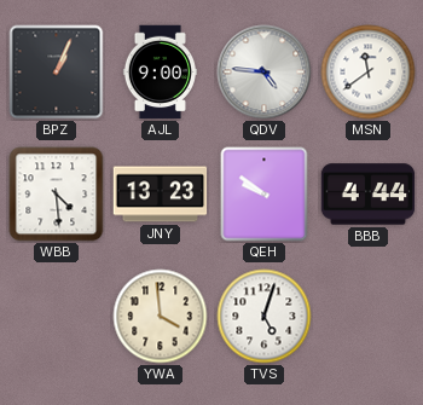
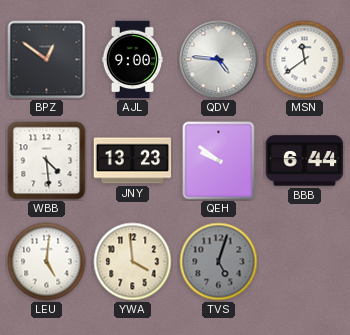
BPZ: 1:04 -> 12:51 (47, 60)
BBB: 4:44 -> 6:44 (305, 161)
LEU: none -> 5:01 (47, 262)
TVS dial: white -> grey (219, 262)
